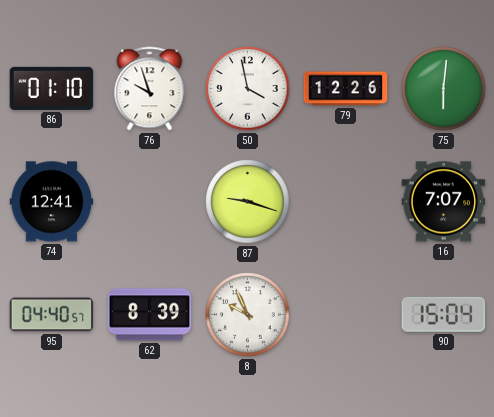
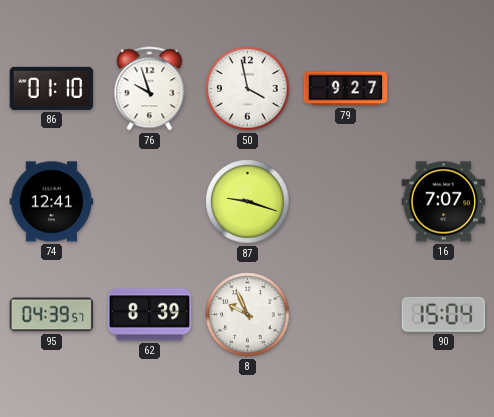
79: 12:26 -> 9:27 (346, 89)
75: 6:01 -> none (444, 89)
95: 04:40 -> 04:39 (52, 315)
